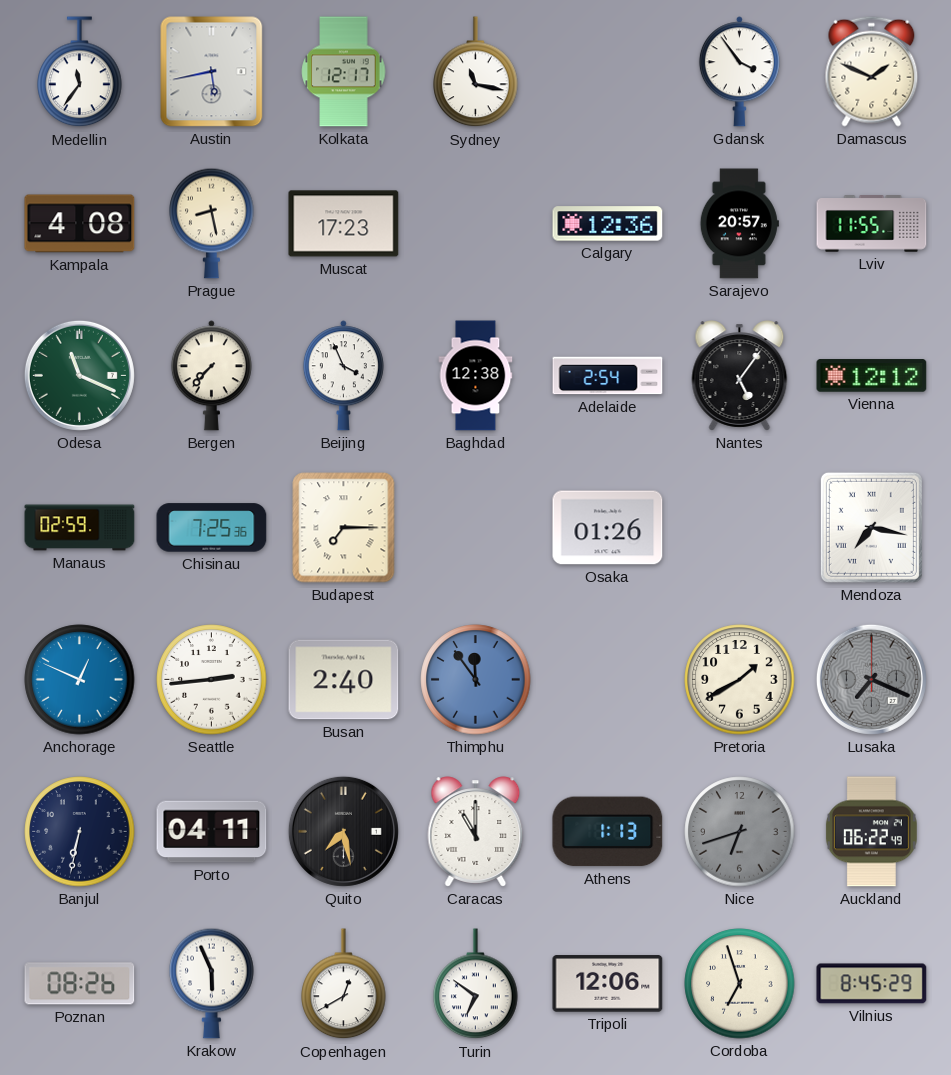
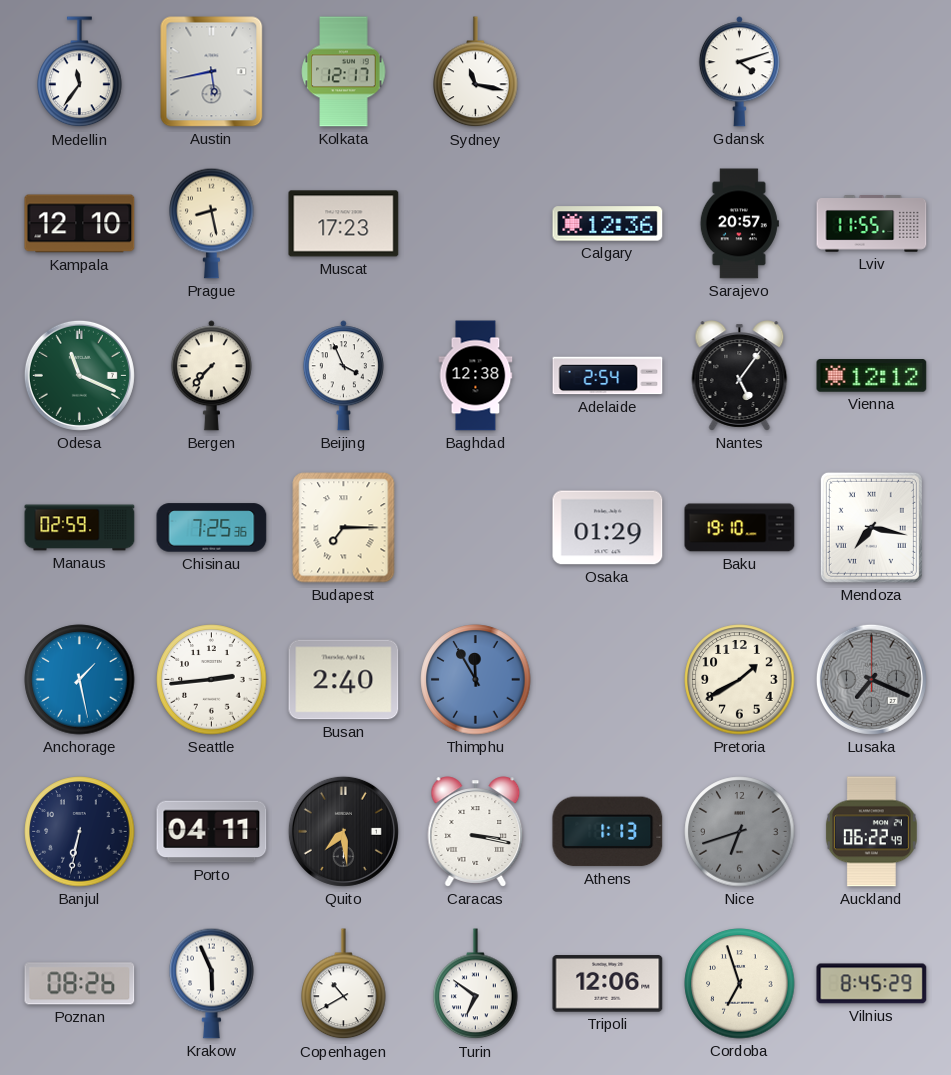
Gdansk: 3:54 -> 4:12 (739, 72)
Damascus: 1:49 -> none (872, 71)
Kampala: 4:08 -> 12:10 (80, 224)
Osaka: 01:26 -> 01:29 (608, 528)
Baku: none -> 19:10 (740, 528)
Anchorage: 12:49 -> 1:28 (80, 680)
Thimphu: 11:54 -> 11:55 (476, 680)
Quito: 7:28 -> 7:29 (343, 831)
Caracas: 11:00 -> 3:17 (476, 832)
Copenhagen: 12:40 -> 10:40 (344, 984)
